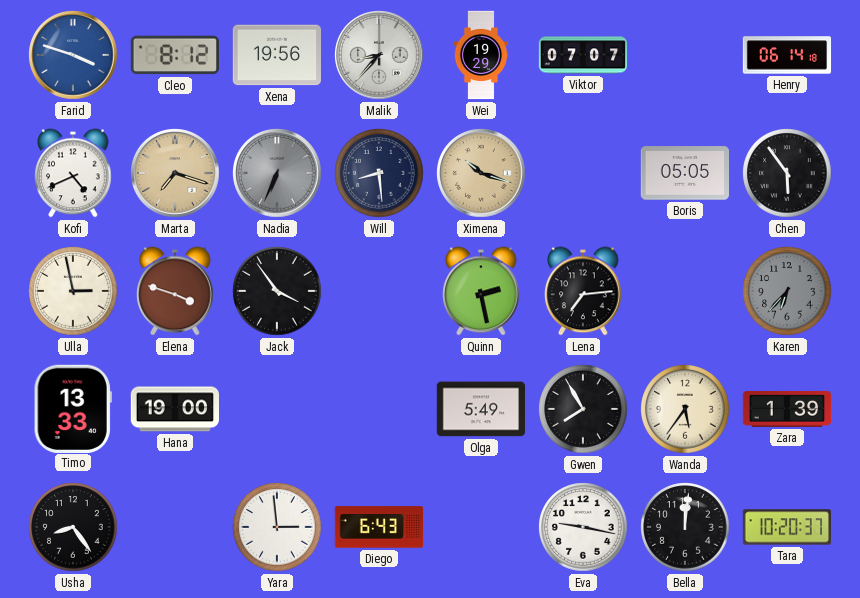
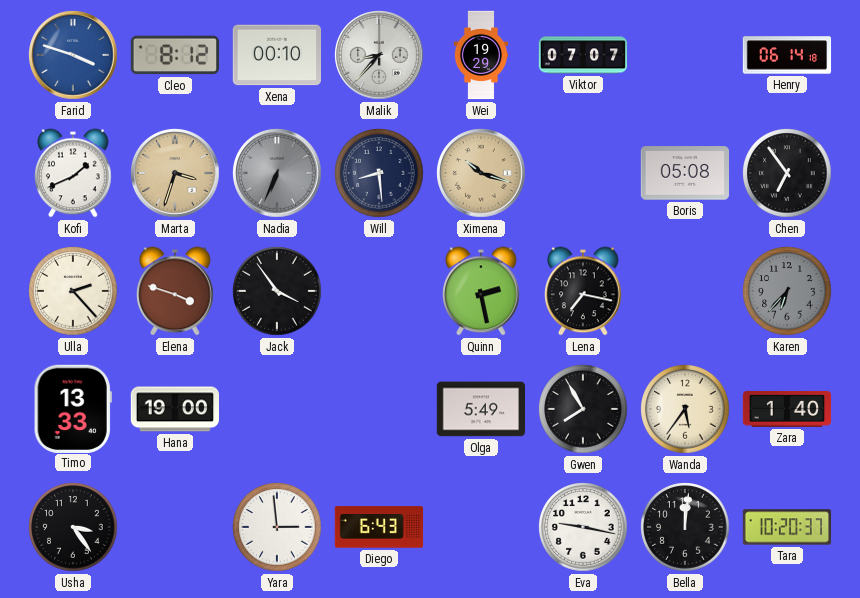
Xena: 19:56 -> 00:10 (276, 55)
Kofi: 4:41 -> 1:41 (73, 173)
Marta: 7:18 -> 3:33 (175, 173)
Boris: 05:05 -> 05:08 (685, 173)
Chen: 5:54 -> 6:54 (787, 173)
Ulla: 2:58 -> 2:23 (73, 291)
Lena: 7:14 -> 7:17 (583, 291)
Zara: 1:39 -> 1:40 (787, 409)
Usha: 8:24 -> 3:24 (73, 527)
